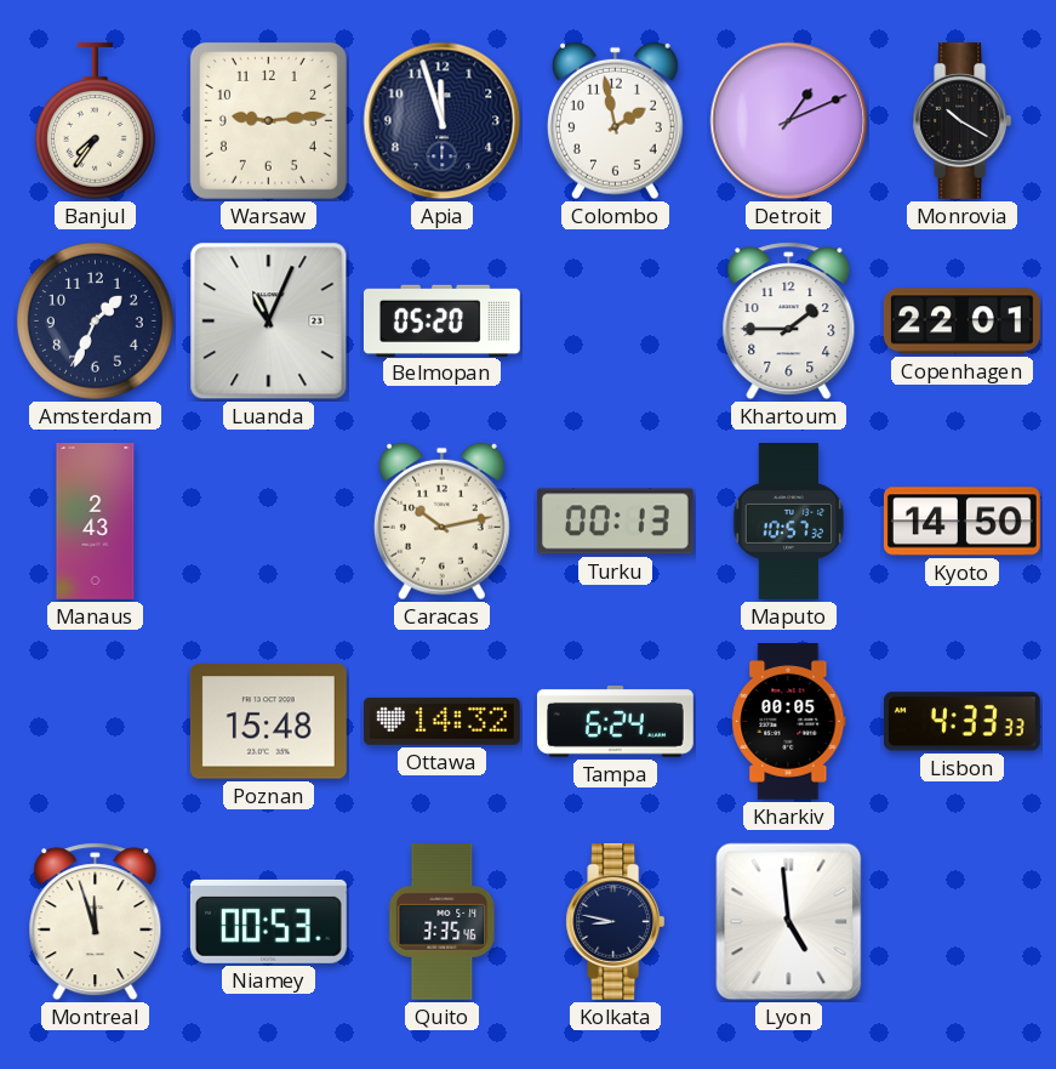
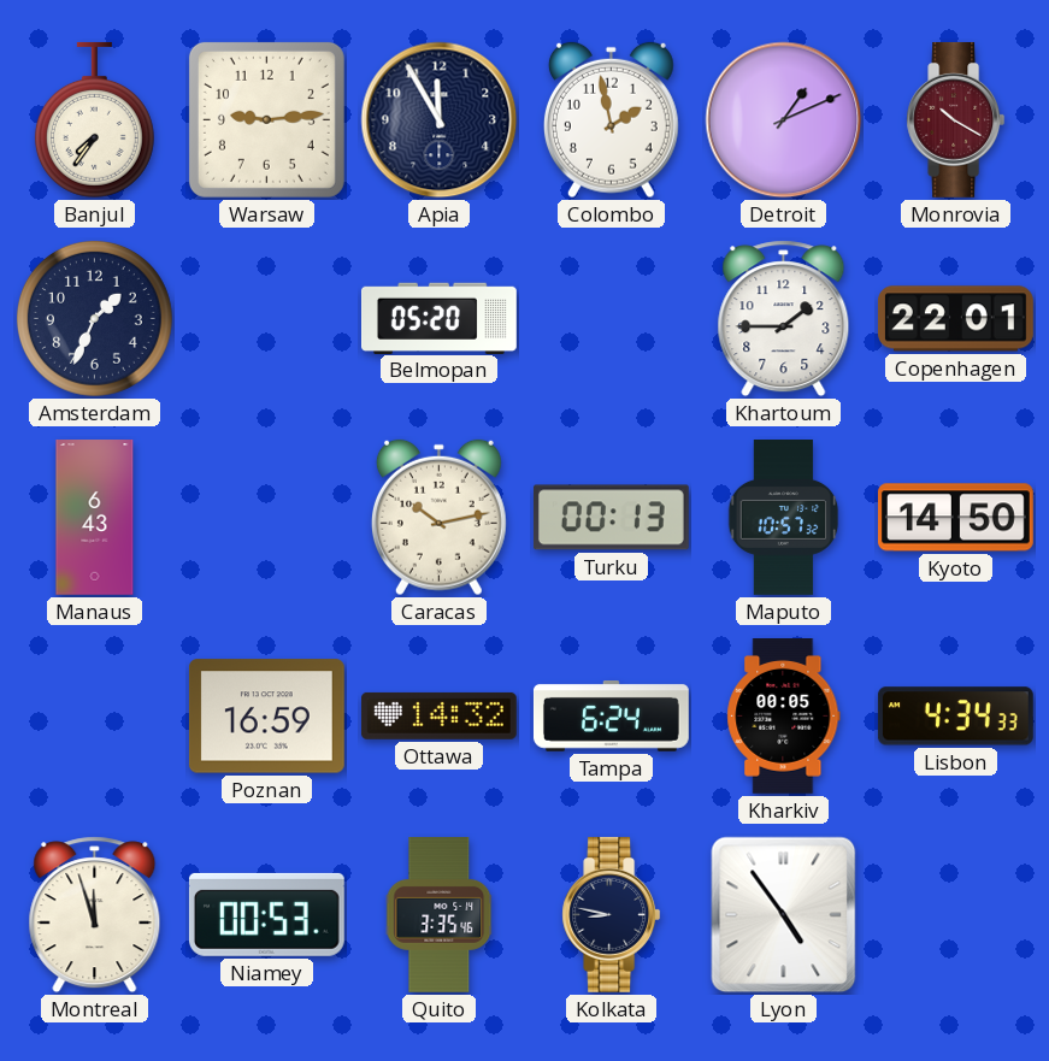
Apia: 11:57 -> 11:55 (440, 120)
Monrovia dial: black -> burgundy (956, 119)
Luanda: 11:04 -> none (269, 322)
Manaus: 2:43 -> 6:43 (95, 518)
Poznan: 15:48 -> 16:59 (266, 717)
Lisbon: 4:33 -> 4:34 (955, 717)
Lyon: 4:59 -> 4:54 (784, 915)
